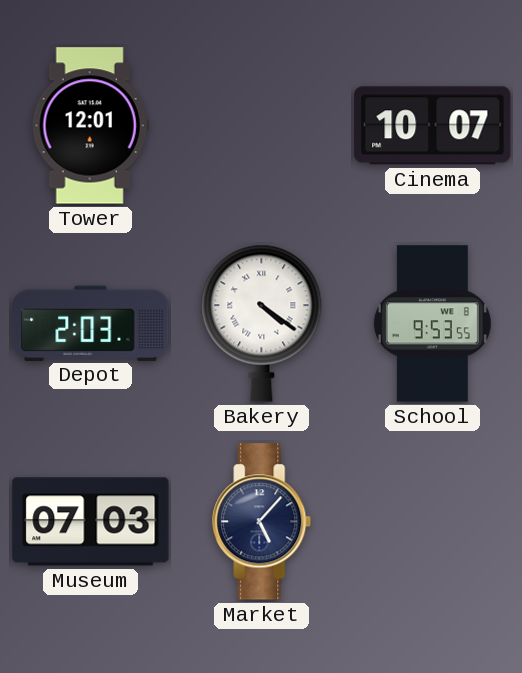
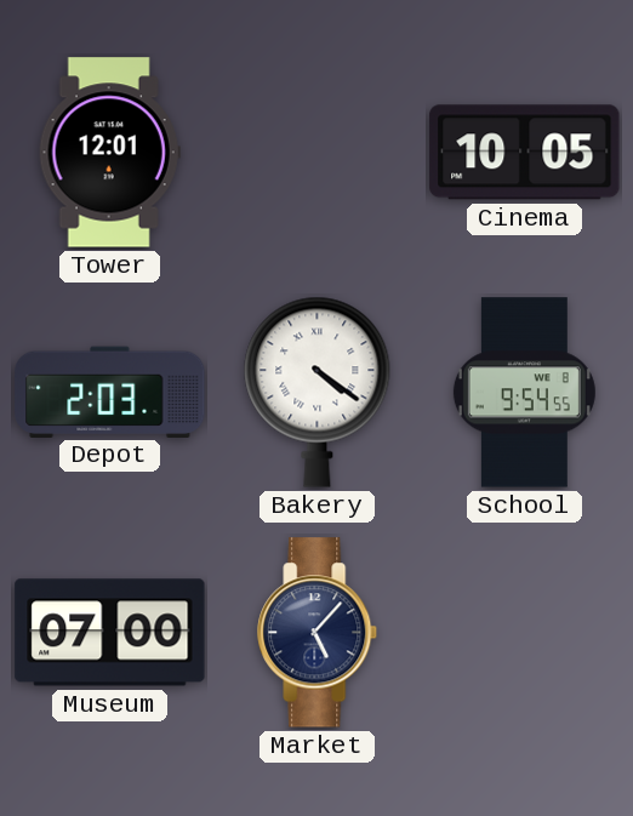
Cinema: 10:07 -> 10:05 (525, 153)
School: 9:53 -> 9:54 (524, 393)
Museum: 07:03 -> 07:00 (110, 633)
